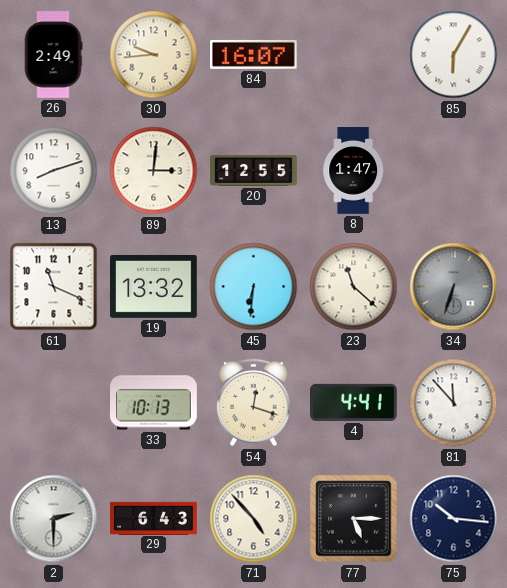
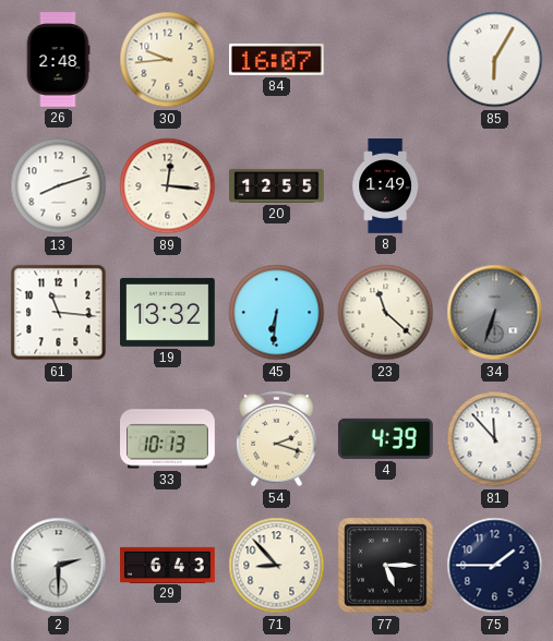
26: 2:49 -> 2:48 (58, 60)
89: 3:01 -> 12:16 (168, 186)
8: 1:47 -> 1:49 (385, 186)
61: 11:19 -> 11:16 (59, 313)
54: 12:18 -> 2:18 (277, 439)
4: 4:41 -> 4:39 (386, 438)
71: 4:53 -> 8:53 (277, 566)
75: 10:16 -> 1:45 (495, 566)
